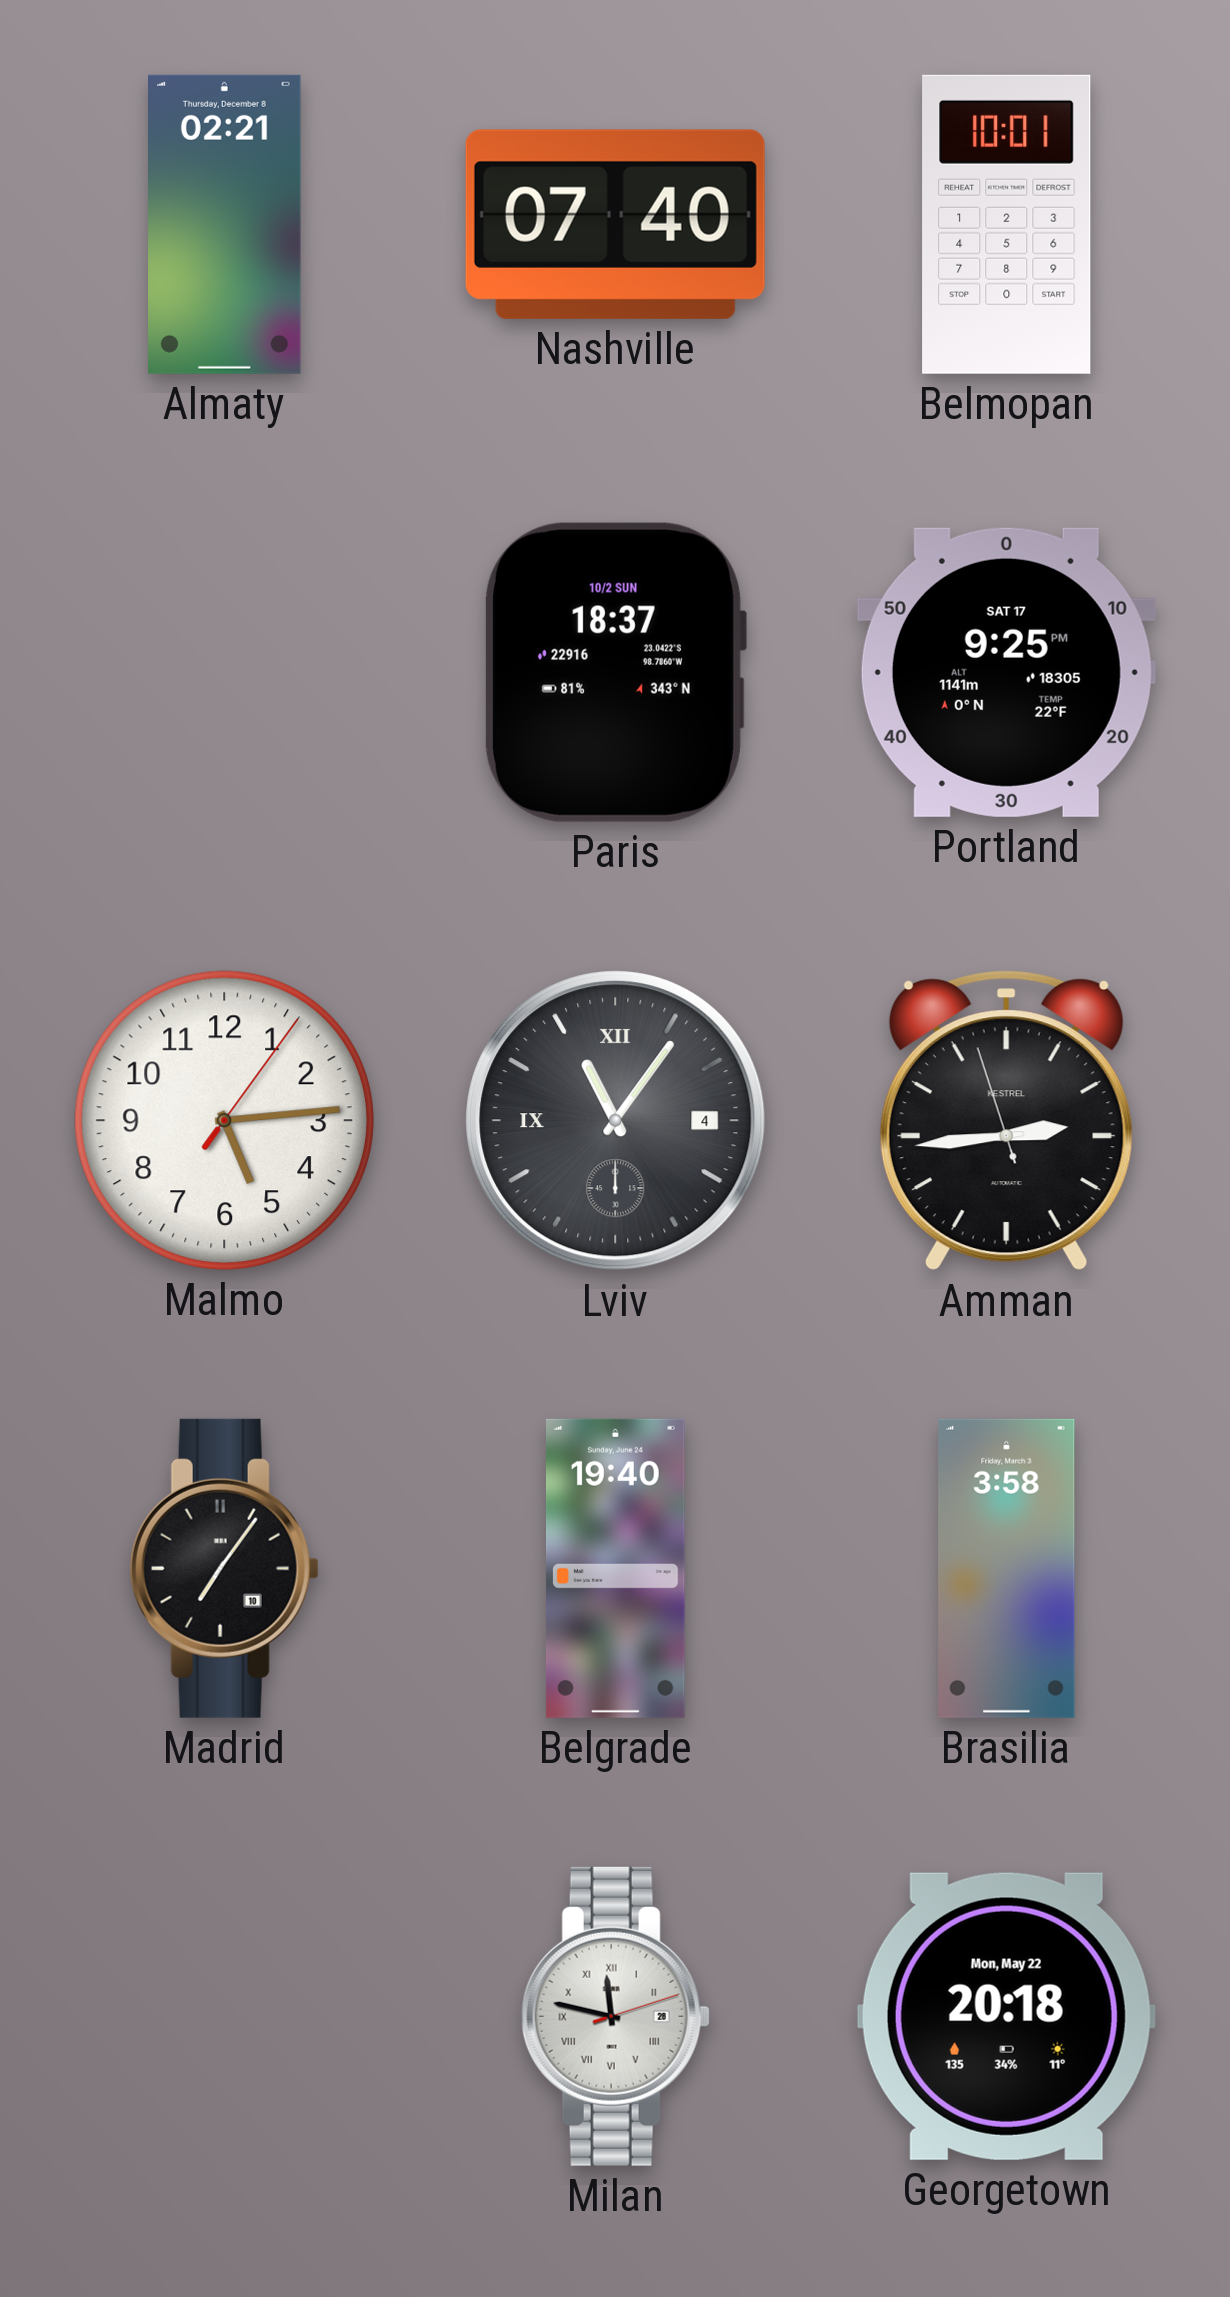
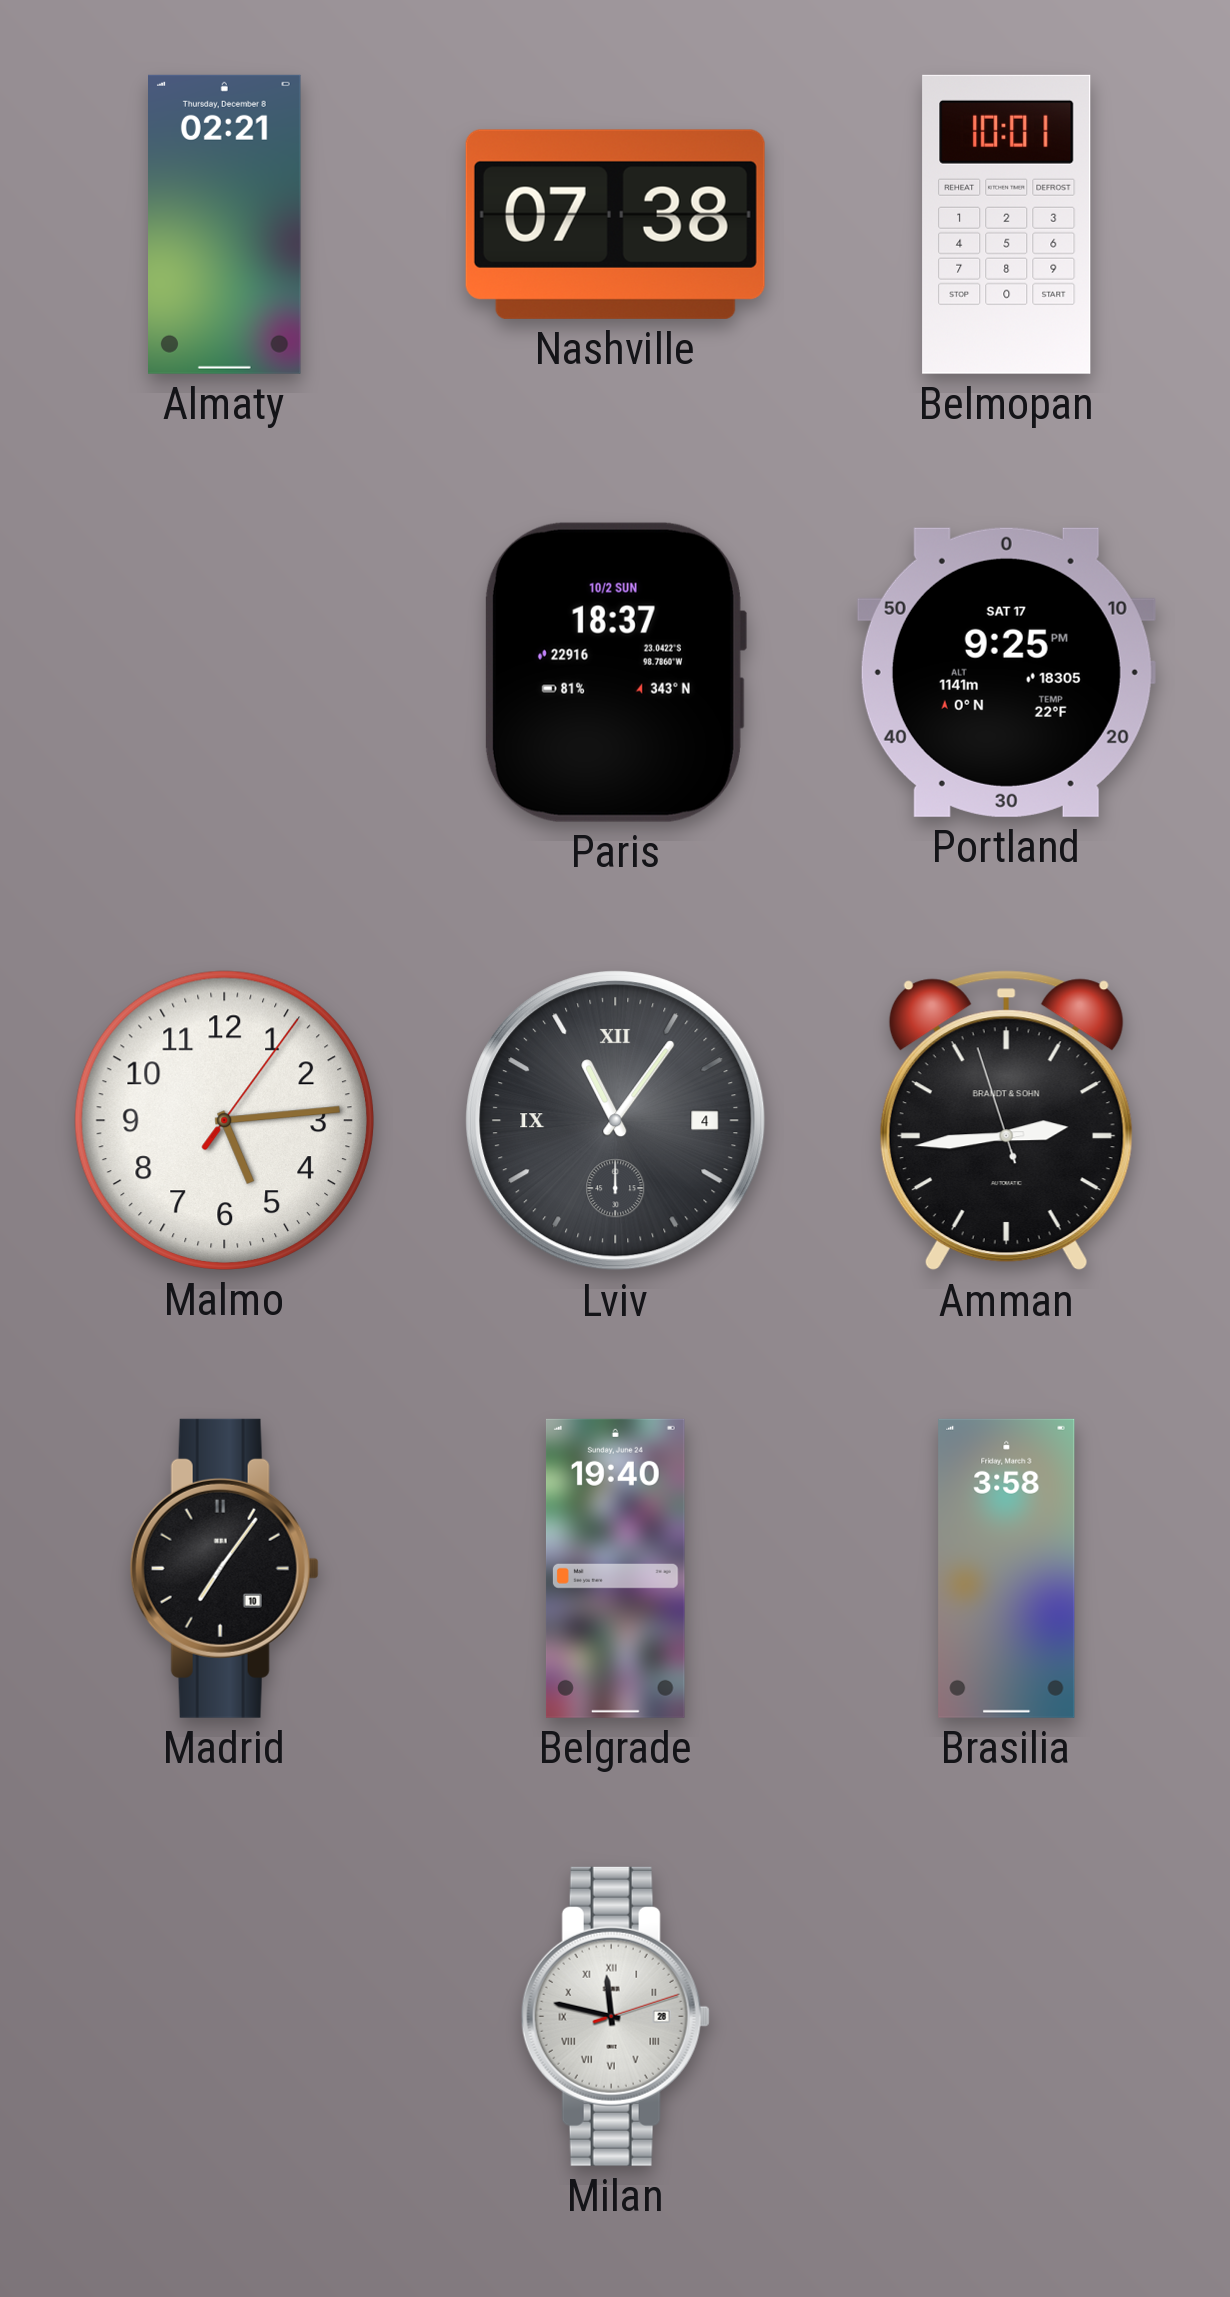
Nashville: 07:40 -> 07:38 (615, 224)
Amman brand: KESTREL -> BRANDT & SOHN (1006, 1121)
Georgetown: 20:18 -> none (1006, 2016)
